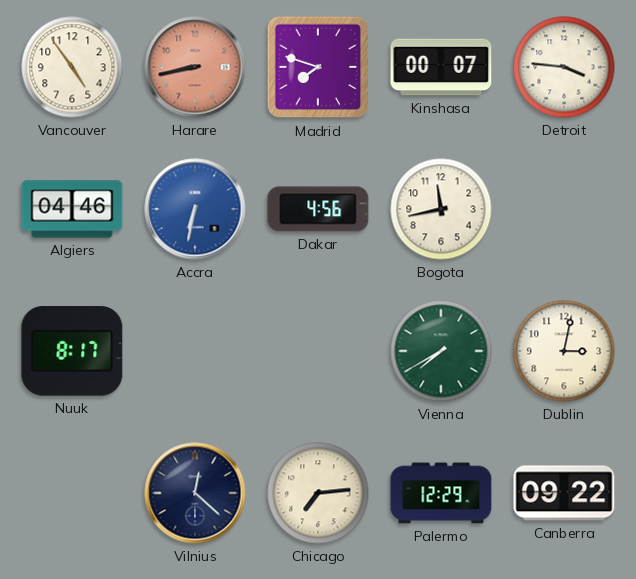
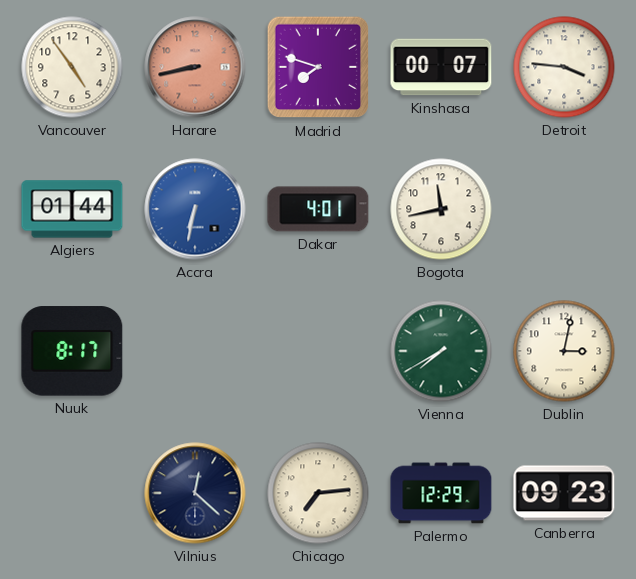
Algiers: 04:46 -> 01:44 (72, 209)
Dakar: 4:56 -> 4:01 (318, 209)
Canberra: 09:22 -> 09:23 (564, 493)
